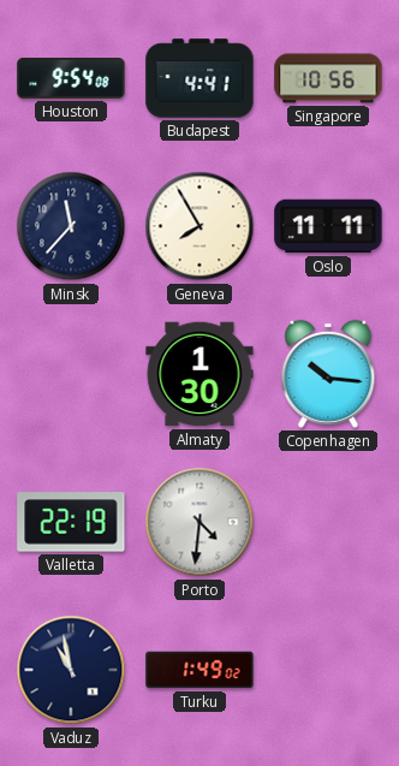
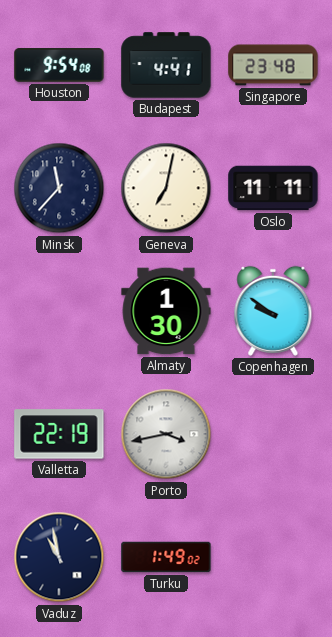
Singapore: 10:56 -> 23:48 (273, 65)
Geneva: 7:55 -> 7:02 (166, 188)
Copenhagen: 10:16 -> 9:51 (273, 311)
Porto: 4:31 -> 3:43 (166, 434)
